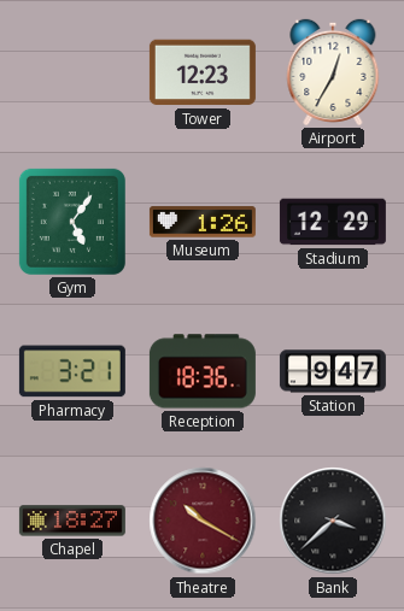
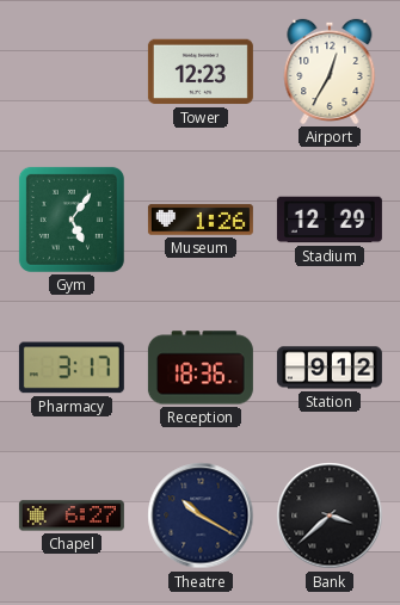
Pharmacy: 3:21 -> 3:17 (72, 368)
Station: 9:47 -> 9:12 (330, 368)
Chapel: 18:27 -> 6:27 (72, 516)
Theatre dial: burgundy -> navy (201, 516)
